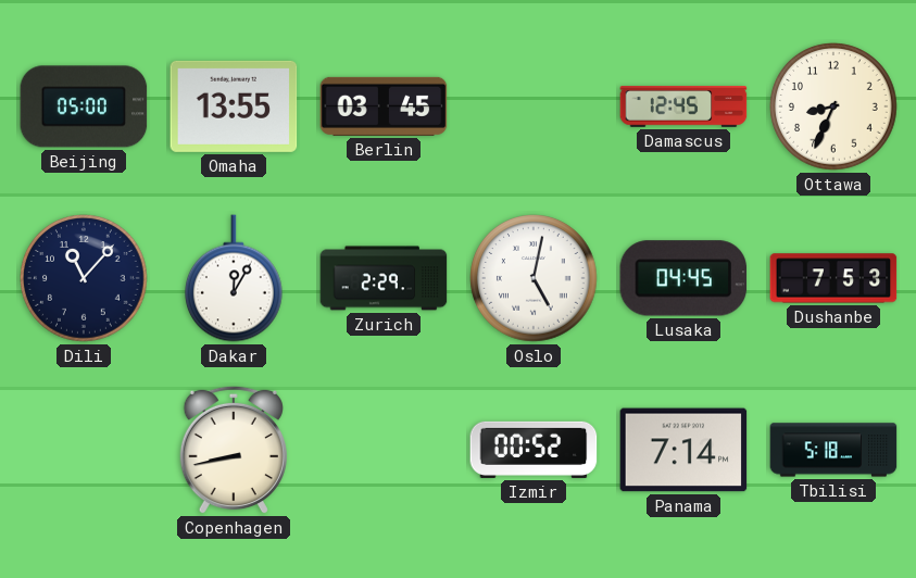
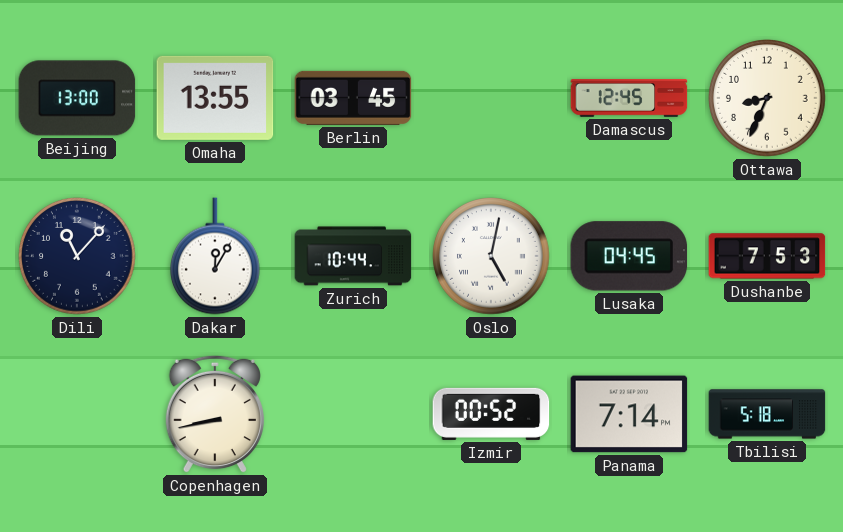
Beijing: 05:00 -> 13:00 (77, 98)
Zurich: 2:29 -> 10:44 (353, 256)
